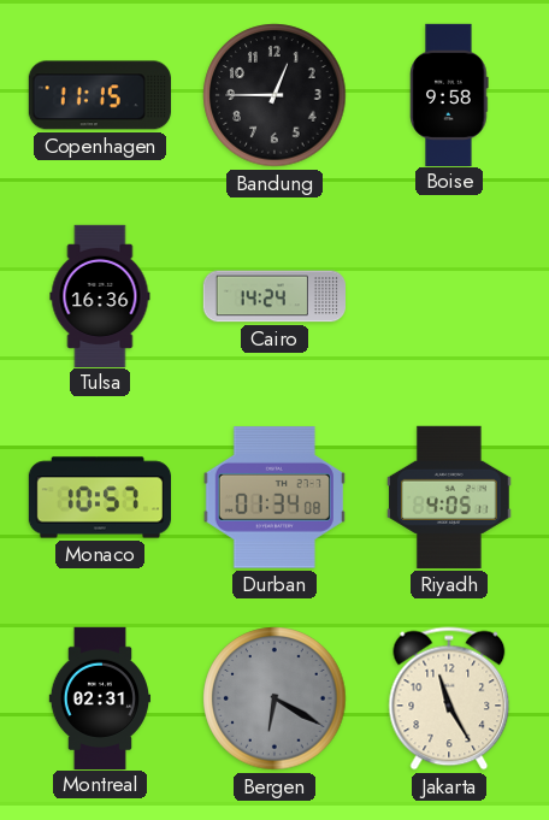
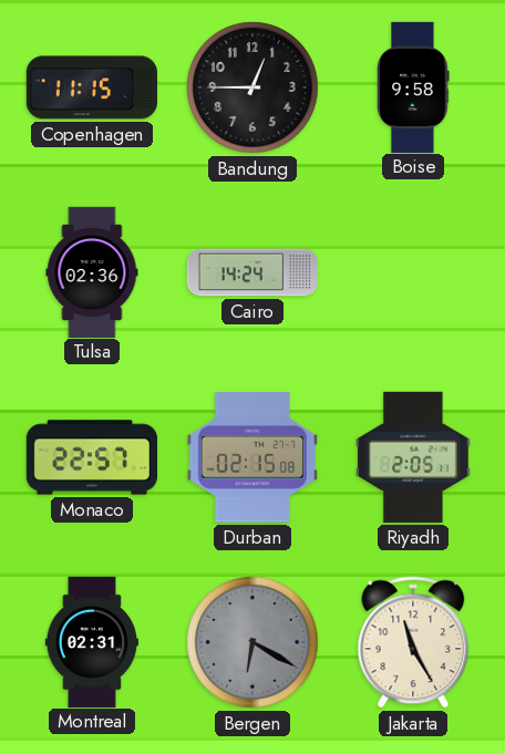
Tulsa: 16:36 -> 02:36 (92, 271)
Monaco: 10:57 -> 22:57 (91, 457)
Durban: 01:34 -> 02:15 (252, 457)
Riyadh: 4:05 -> 2:05 (414, 457)
